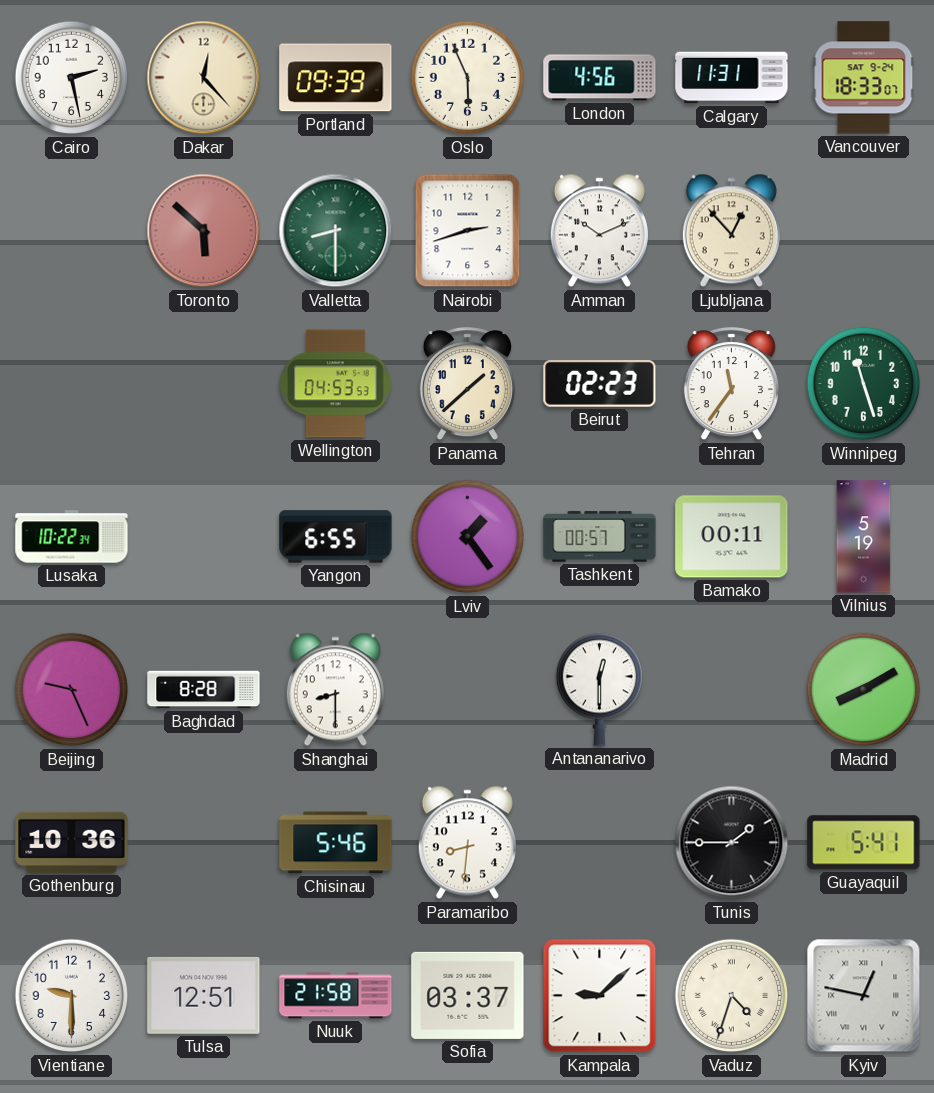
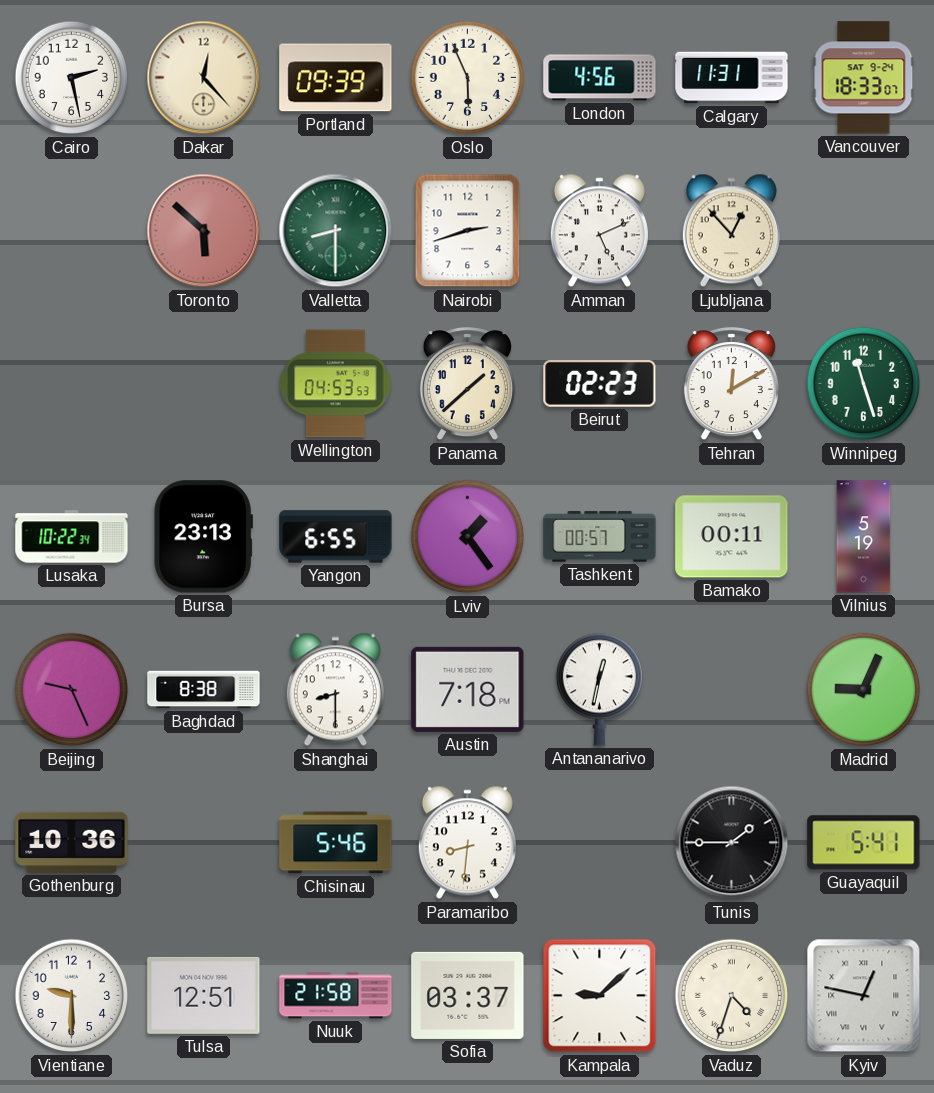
Amman: 10:11 -> 5:11 (599, 231)
Tehran: 11:36 -> 12:10 (731, 384)
Bursa: none -> 23:13 (203, 537)
Baghdad: 8:28 -> 8:38 (204, 690)
Austin: none -> 7:18 (468, 689)
Antananarivo: 12:30 -> 12:32 (599, 689)
Madrid: 8:10 -> 9:04 (864, 690)
